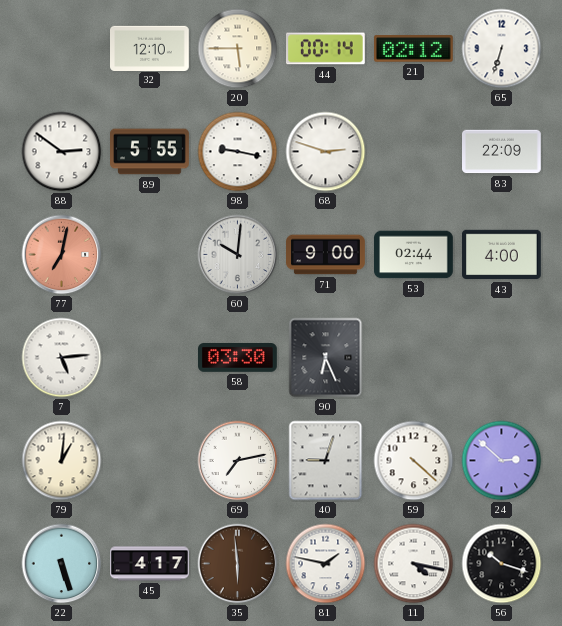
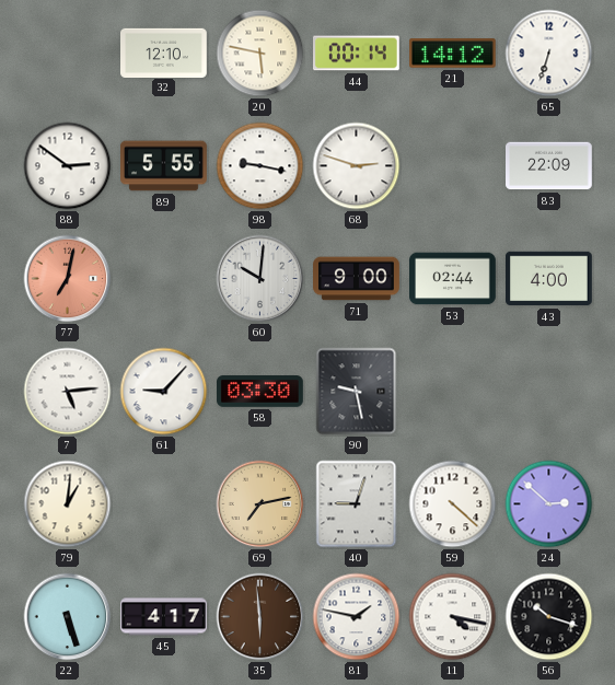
20: 5:45 -> 5:47 (260, 54)
21: 02:12 -> 14:12 (453, 54)
61: none -> 9:07 (164, 392)
90: 6:26 -> 9:28 (357, 392)
69 dial: white -> champagne (260, 504)
